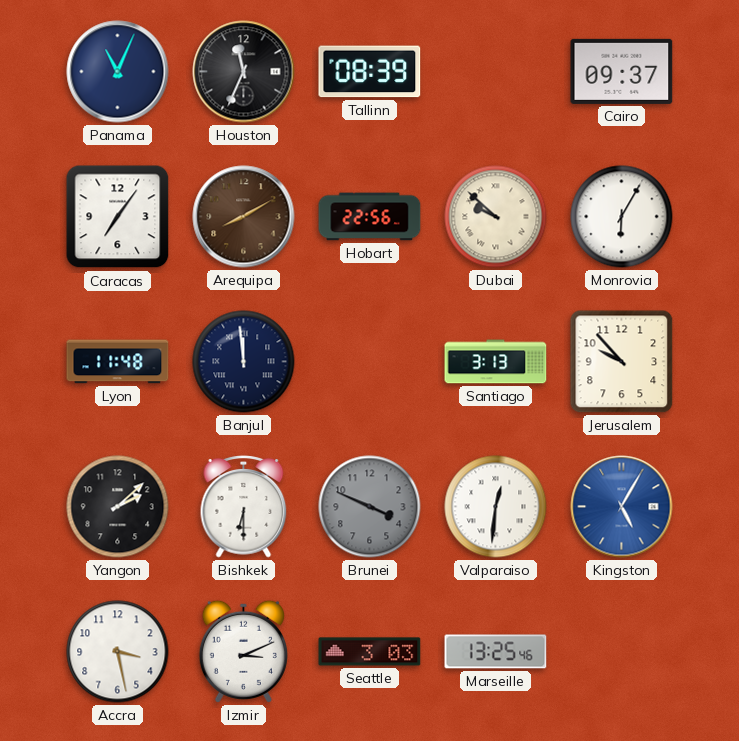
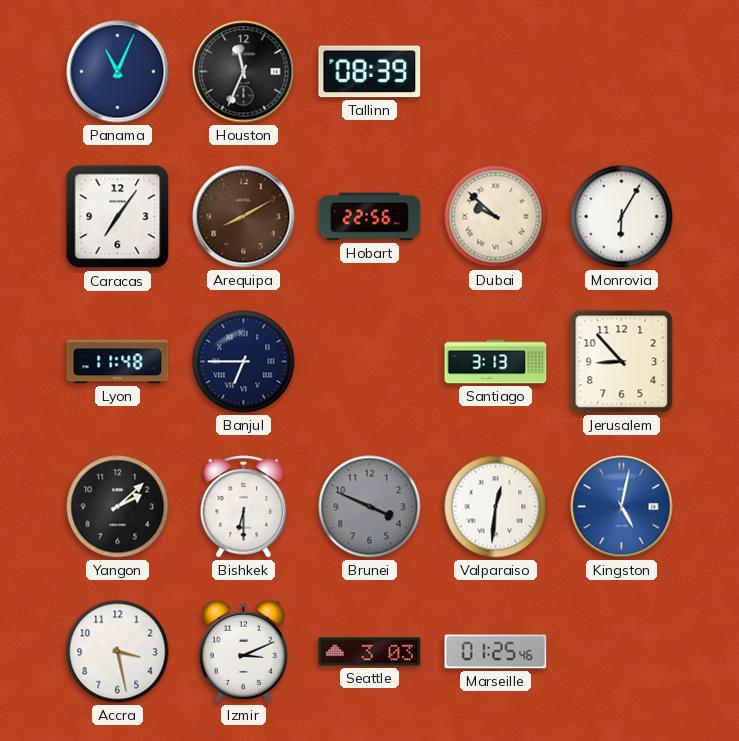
Cairo: 09:37 -> none (622, 71)
Banjul: 11:59 -> 6:45 (244, 362)
Jerusalem: 9:53 -> 8:53 (622, 362)
Kingston: 5:05 -> 5:02 (622, 507)
Marseille: 13:25 -> 01:25 (496, 652)
